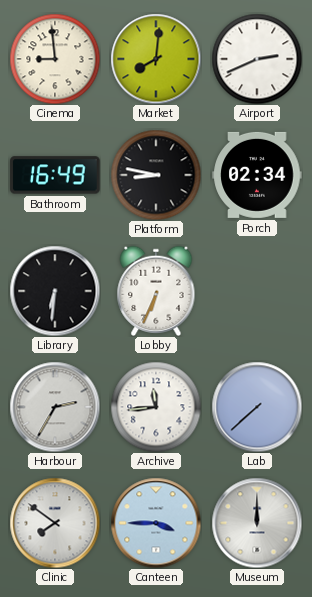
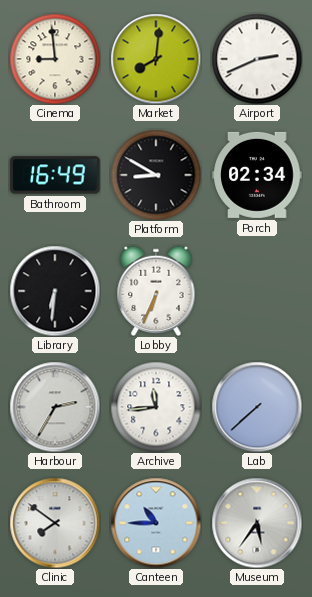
Platform: 8:47 -> 8:50 (156, 175)
Canteen: 3:45 -> 10:45 (156, 523)
Museum: 12:00 -> 5:36 (257, 523)
